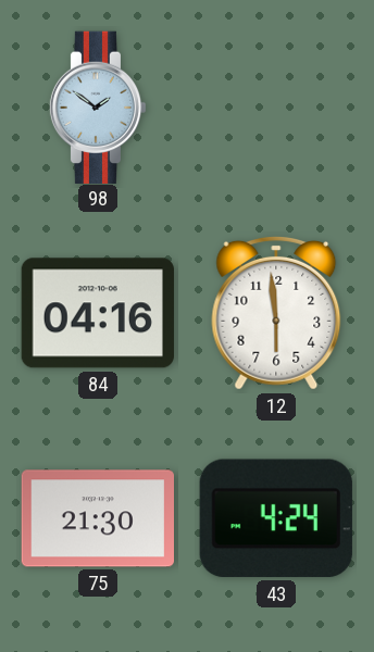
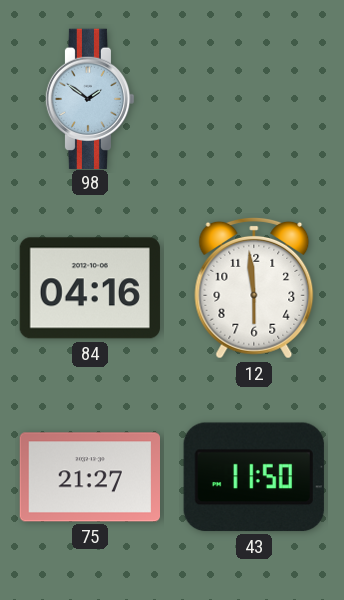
75: 21:30 -> 21:27 (89, 477)
43: 4:24 -> 11:50 (254, 477)
